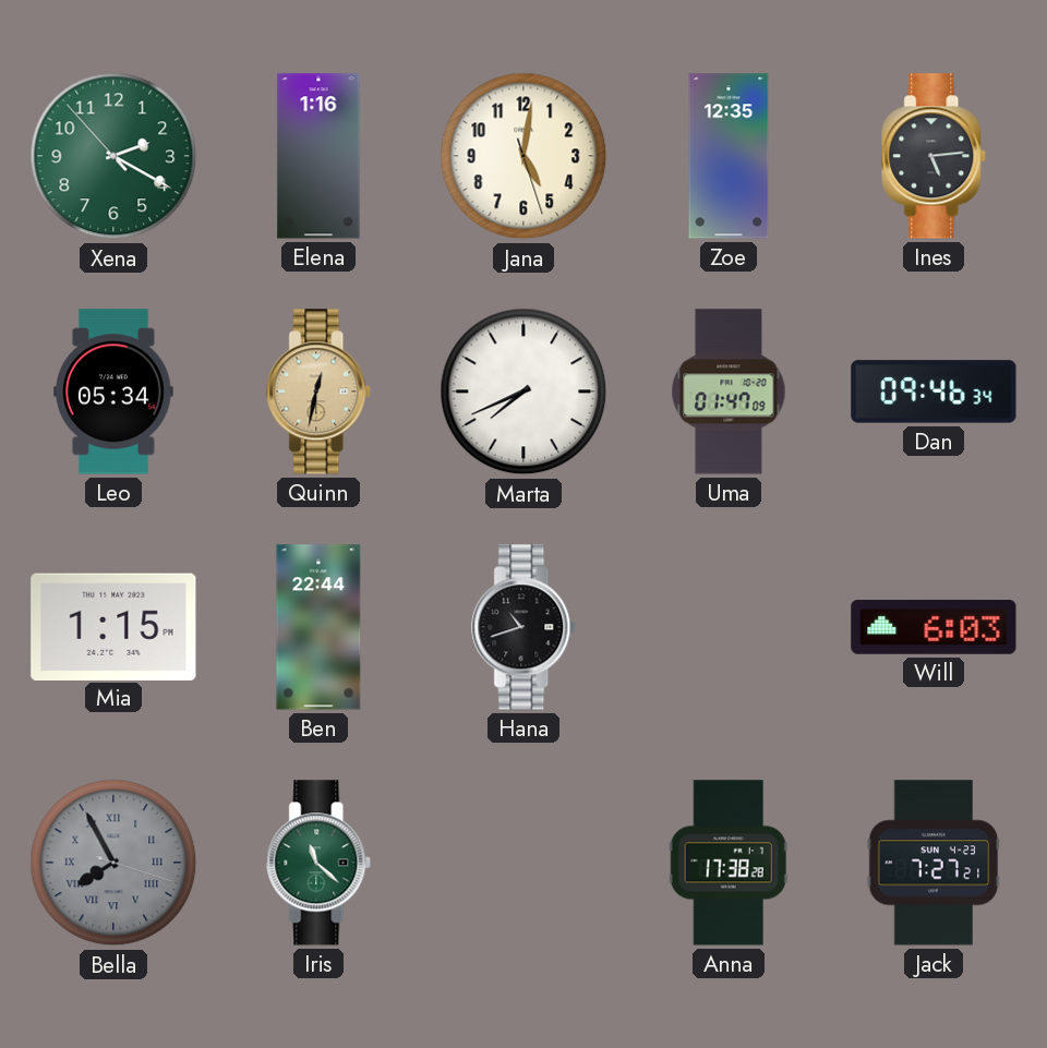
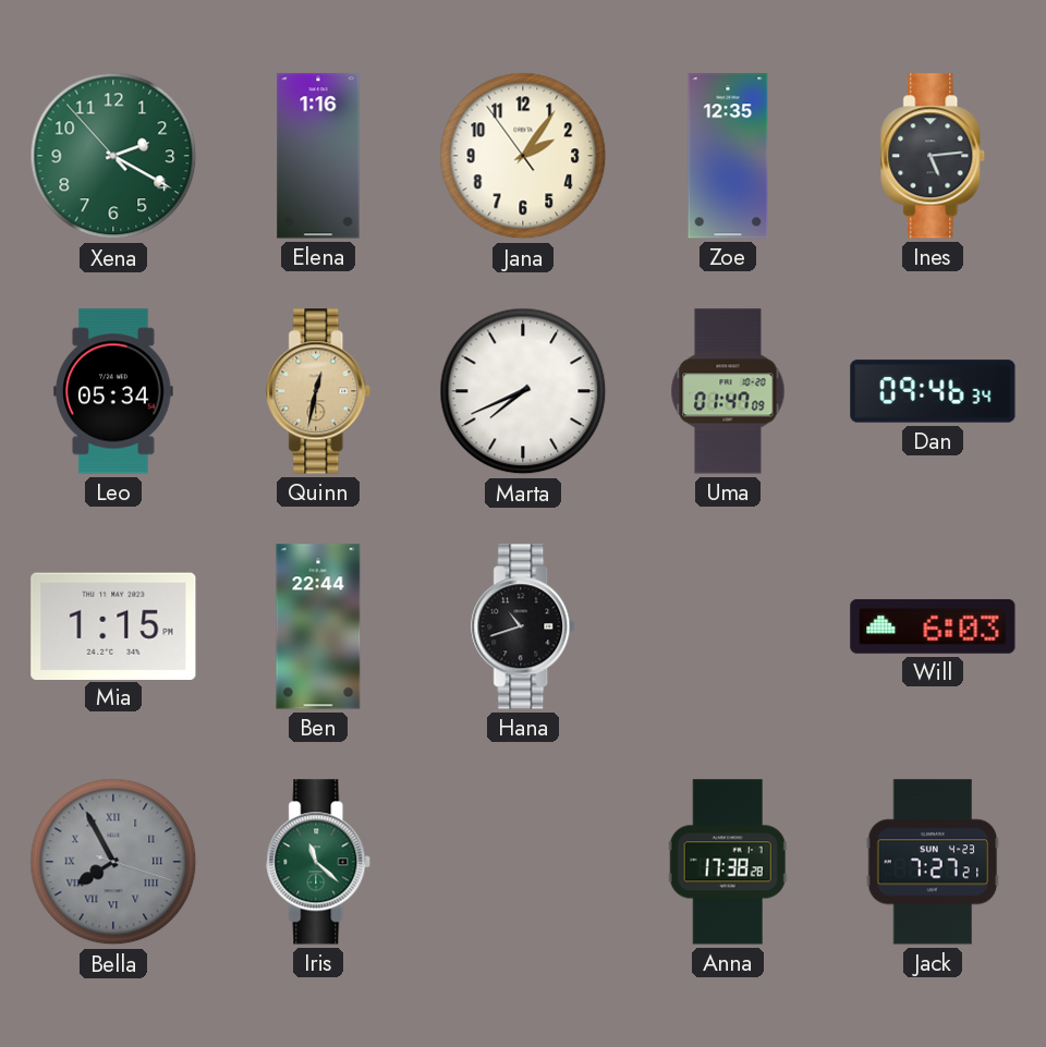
Jana: 5:01 -> 2:05 (523, 156)
